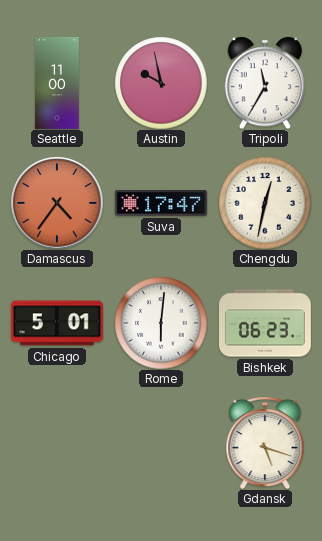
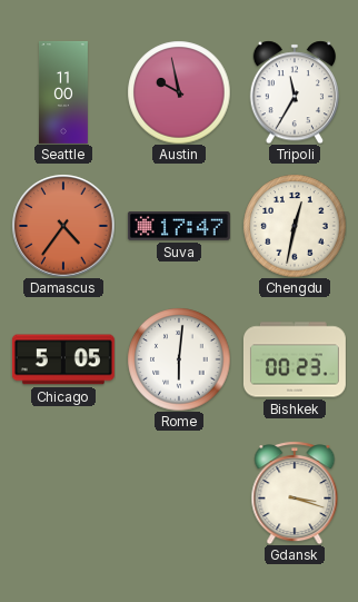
Chicago: 5:01 -> 5:05 (63, 359)
Bishkek: 06:23 -> 00:23 (295, 359)
Gdansk: 5:18 -> 3:18 (295, 493)
